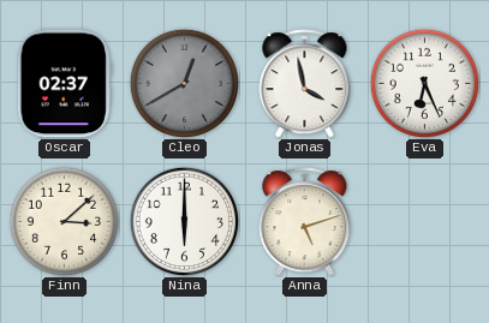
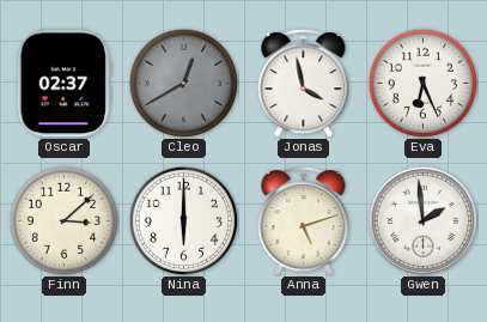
Gwen: none -> 1:59 (422, 220)
